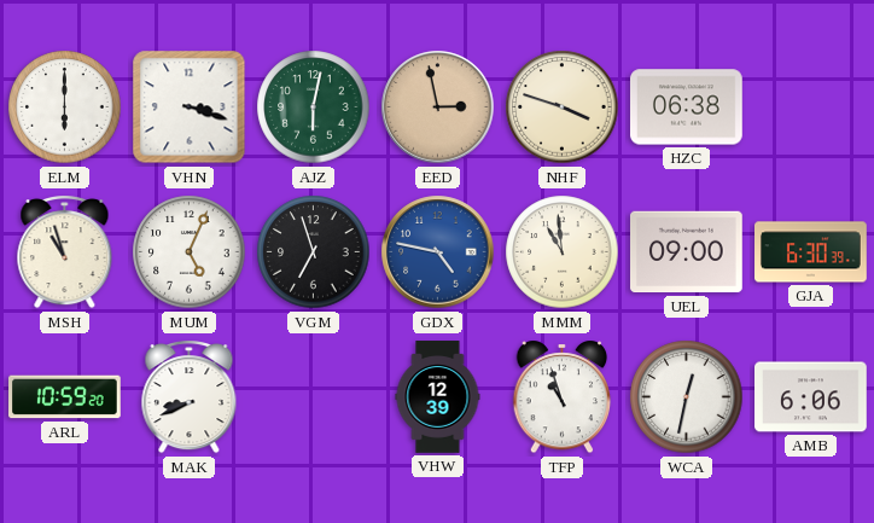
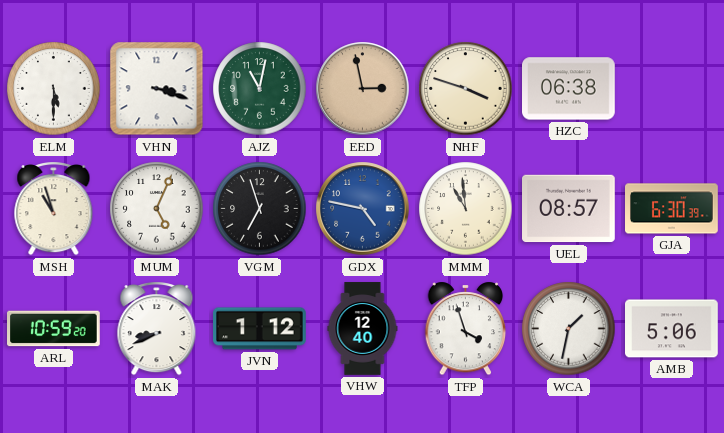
ELM: 6:00 -> 5:30 (54, 89)
AJZ: 6:02 -> 11:02 (260, 89)
UEL: 09:00 -> 08:57 (569, 209)
JVN: none -> 1:12 (260, 329)
VHW: 12:39 -> 12:40 (363, 329)
TFP: 10:57 -> 3:57 (466, 329)
WCA: 12:32 -> 1:32 (569, 329)
AMB: 6:06 -> 5:06 (672, 329)
